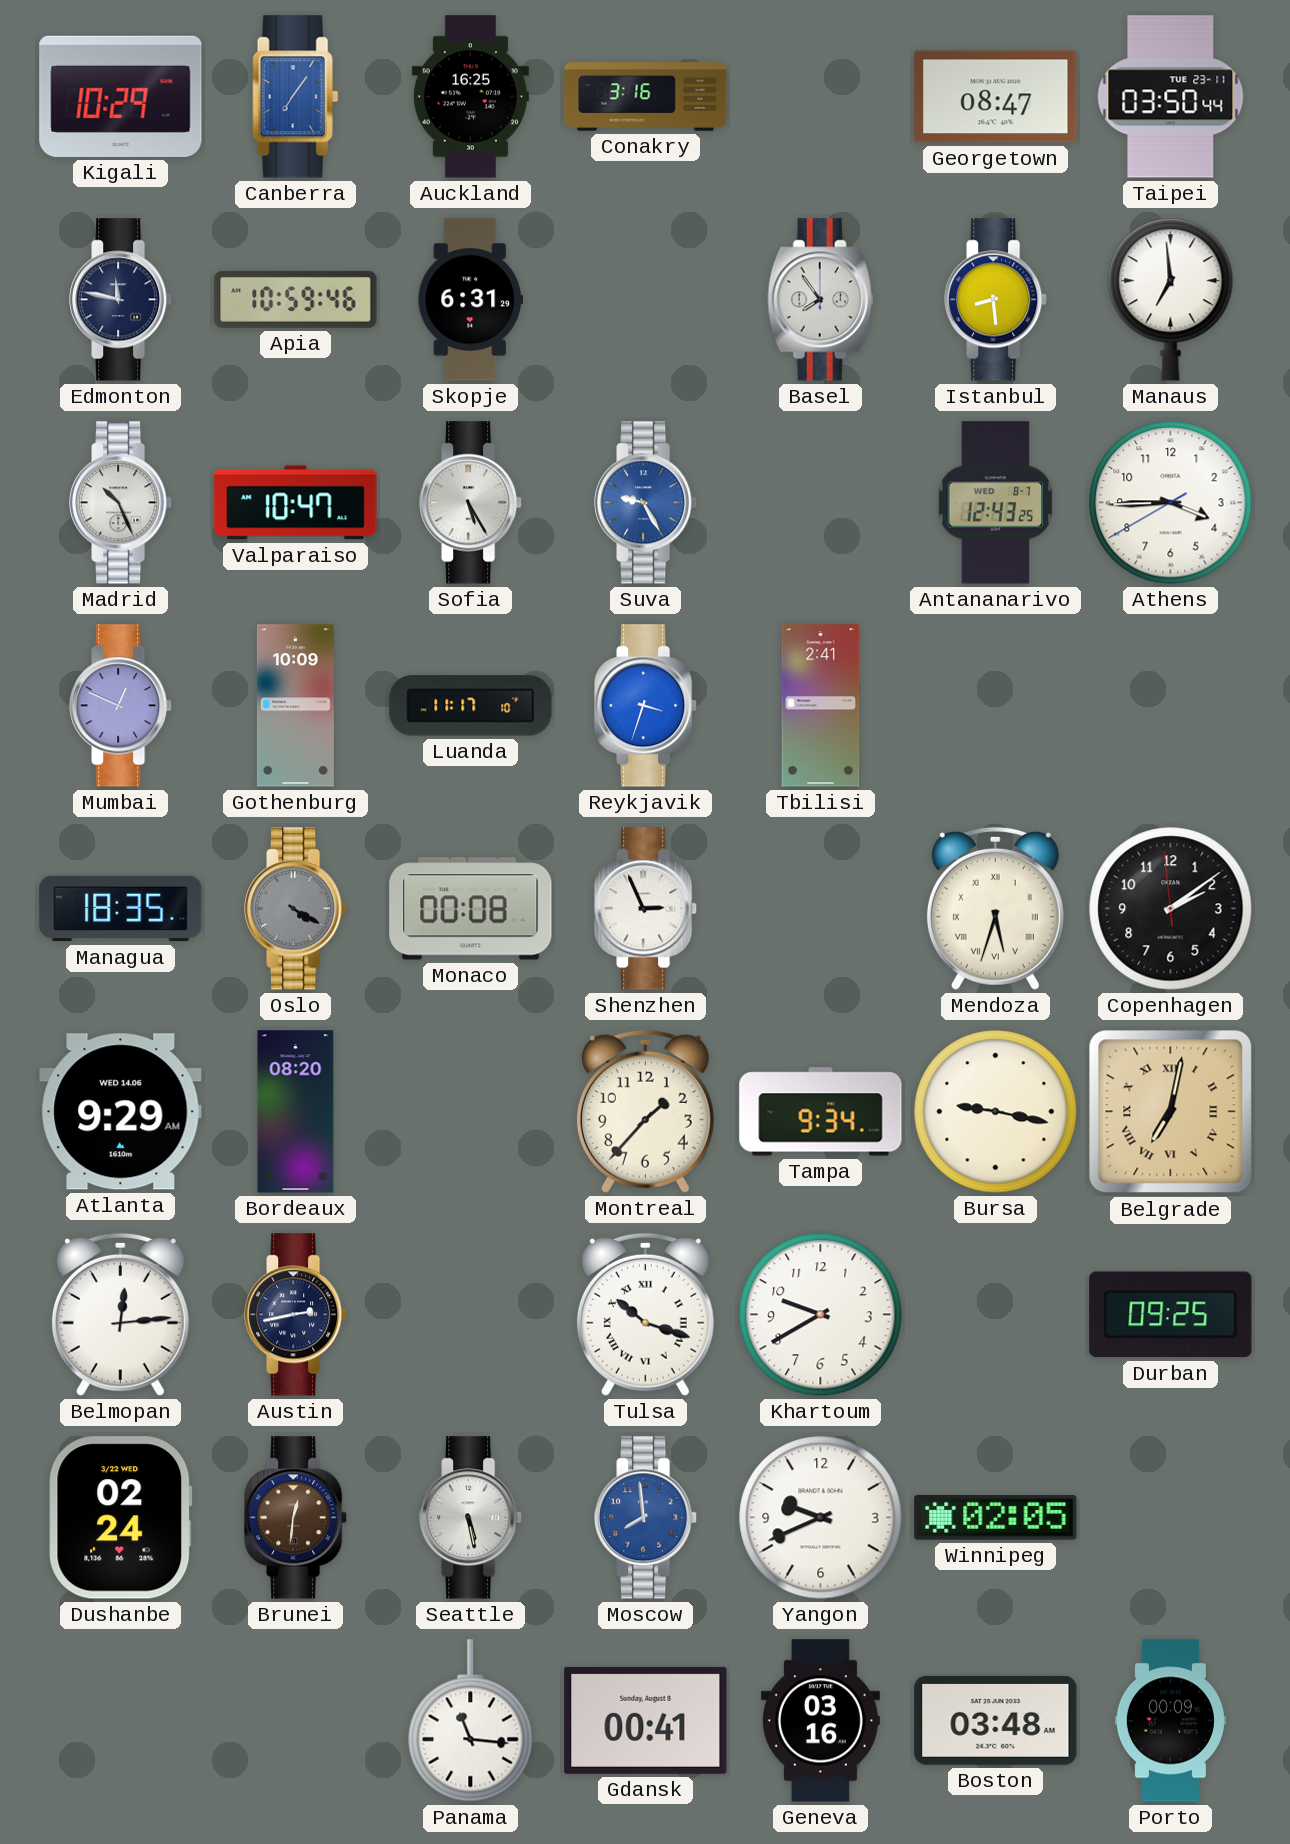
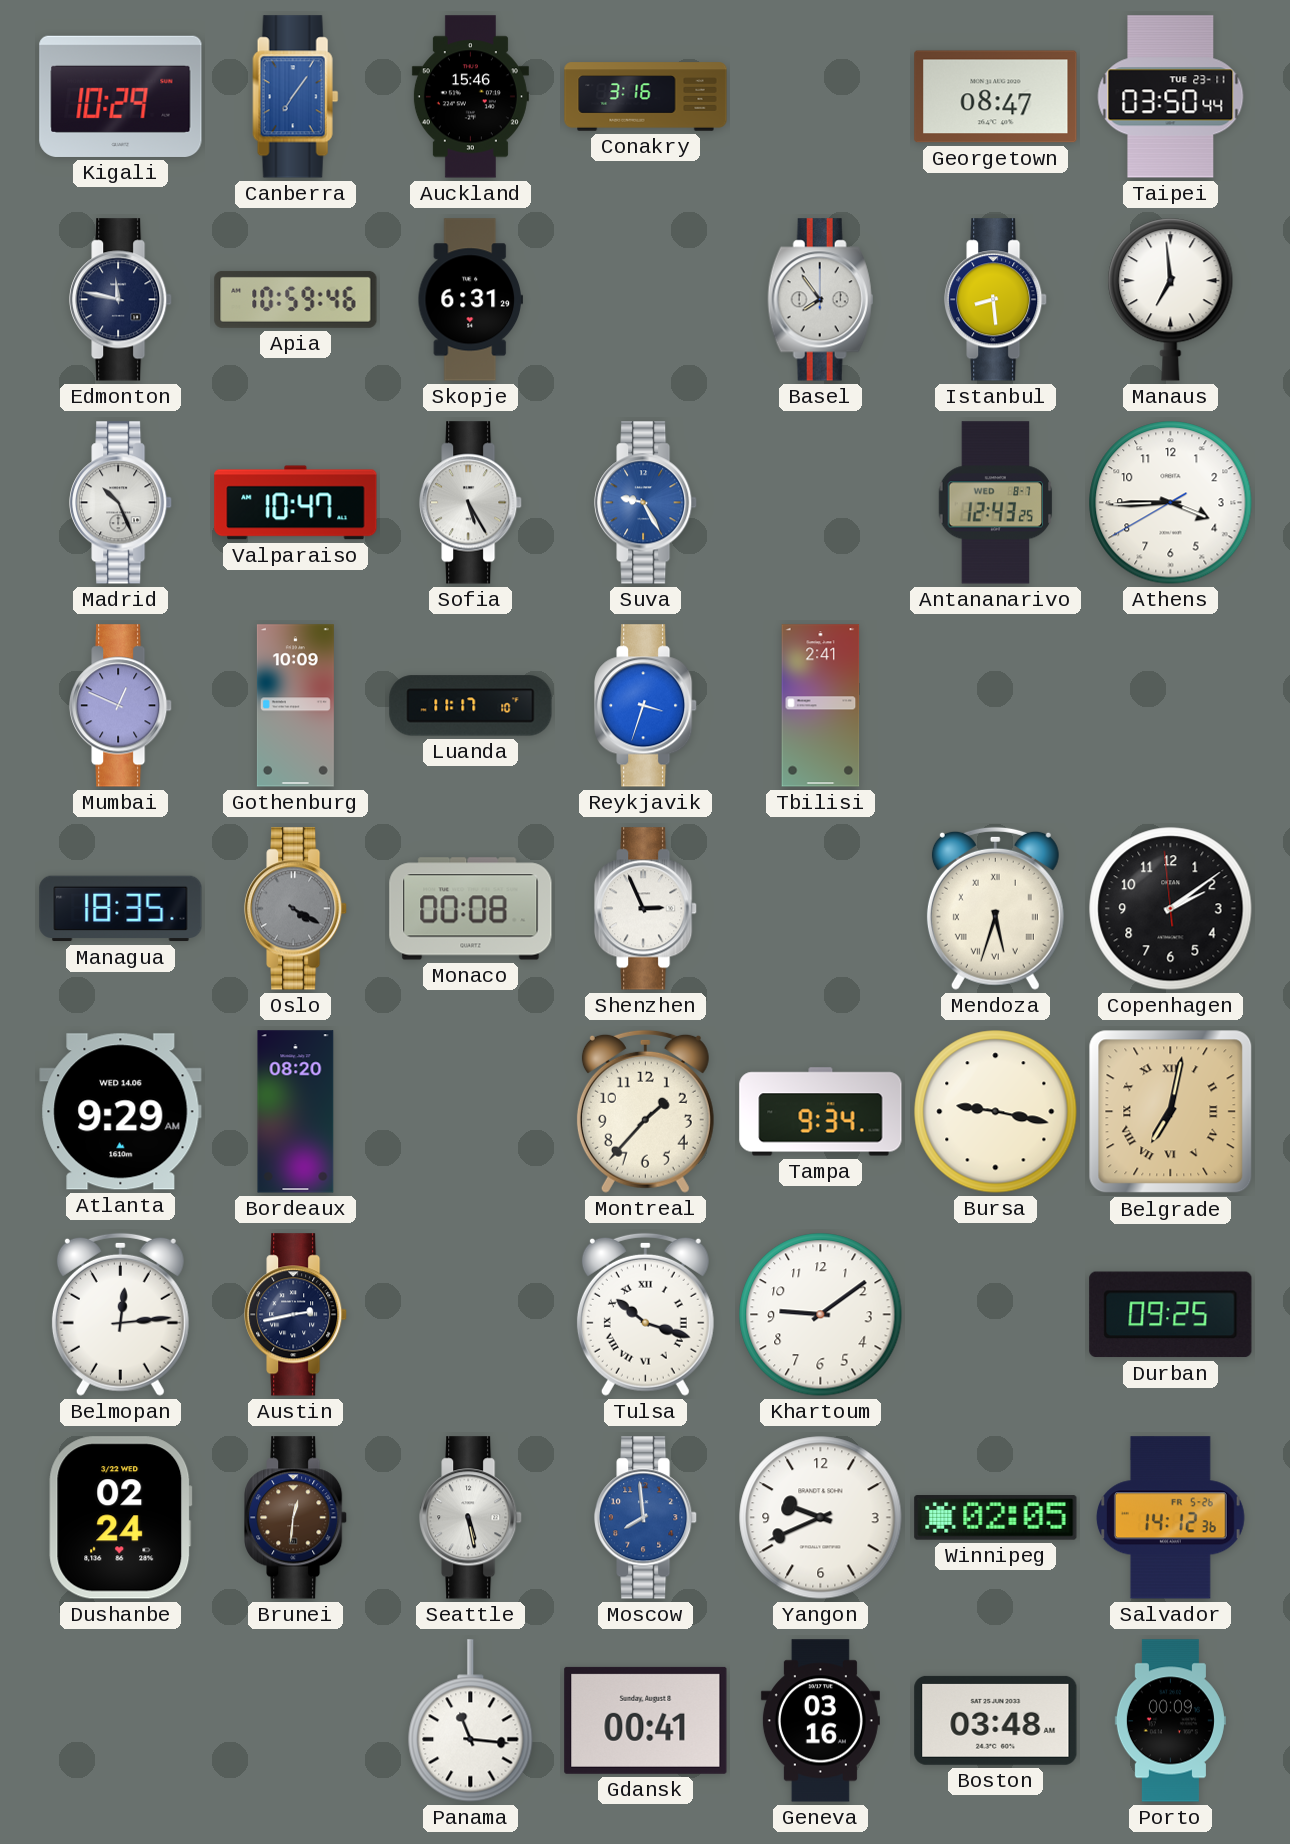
Auckland: 16:25 -> 15:46 (470, 97)
Khartoum: 9:40 -> 9:09 (821, 1315)
Salvador: none -> 14:12 (1170, 1518)
